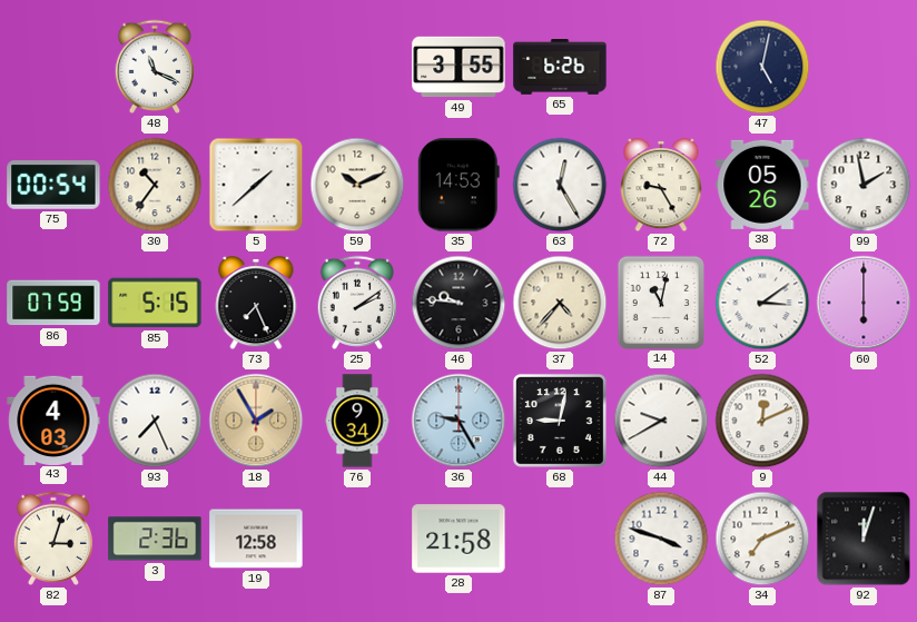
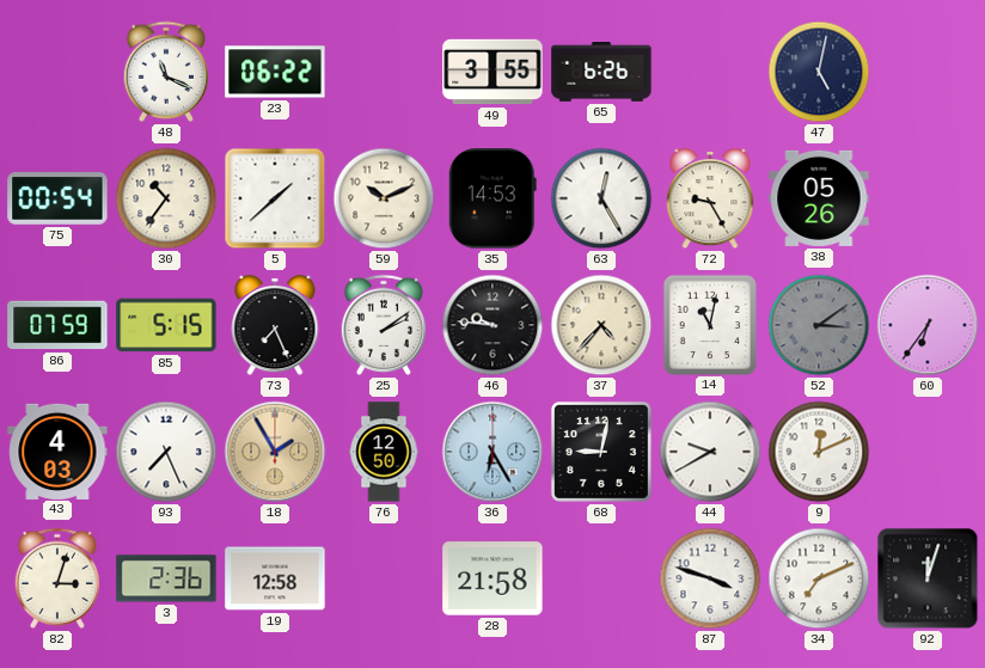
23: none -> 06:22 (275, 72)
99: 1:58 -> none (864, 185)
52 dial: white -> grey (819, 325)
60: 6:00 -> 6:36 (928, 325)
76: 9:34 -> 12:50 (384, 452)
36: 9:25 -> 6:25 (493, 452)
